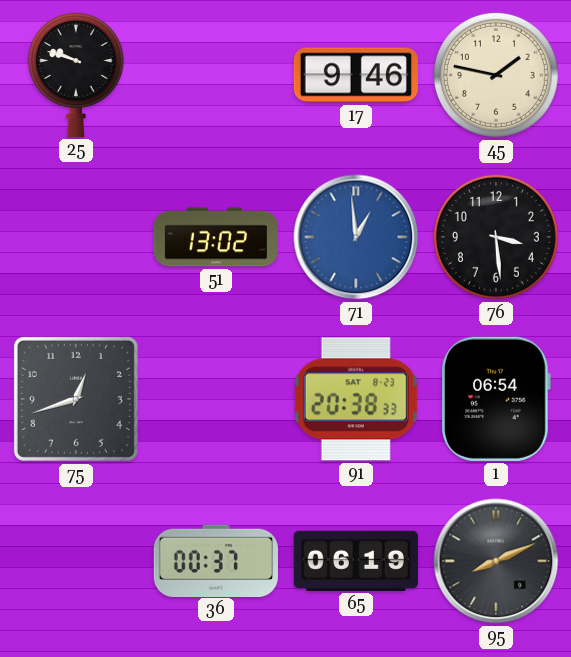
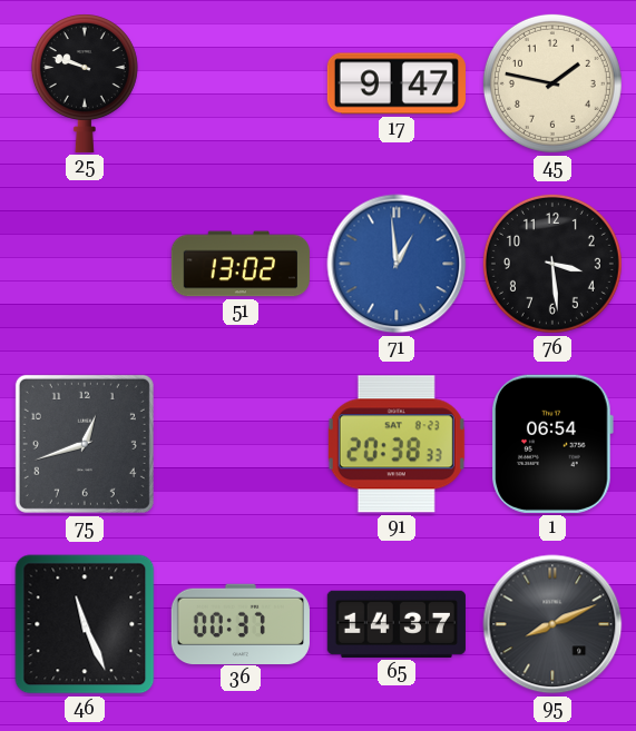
17: 9:46 -> 9:47 (397, 83)
46: none -> 11:26 (85, 624)
65: 06:19 -> 14:37 (397, 624)
